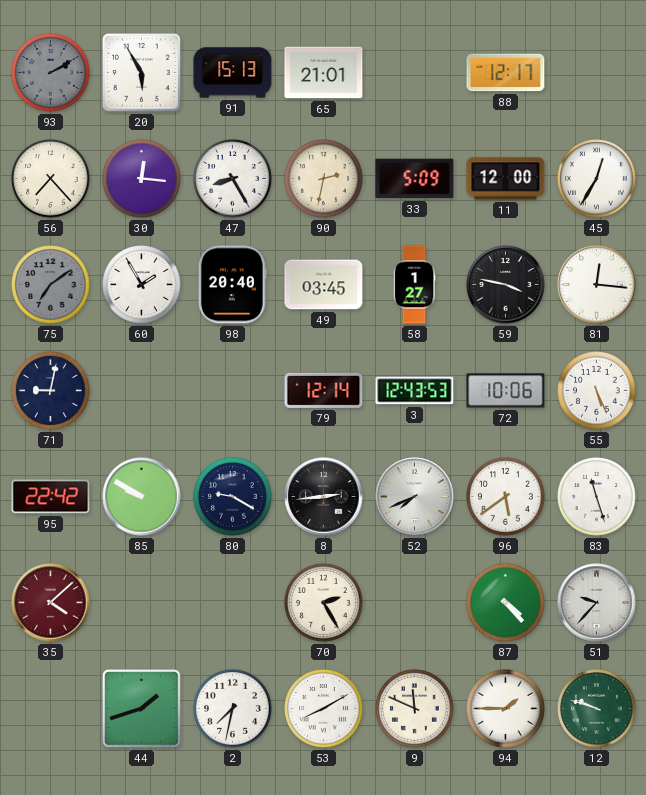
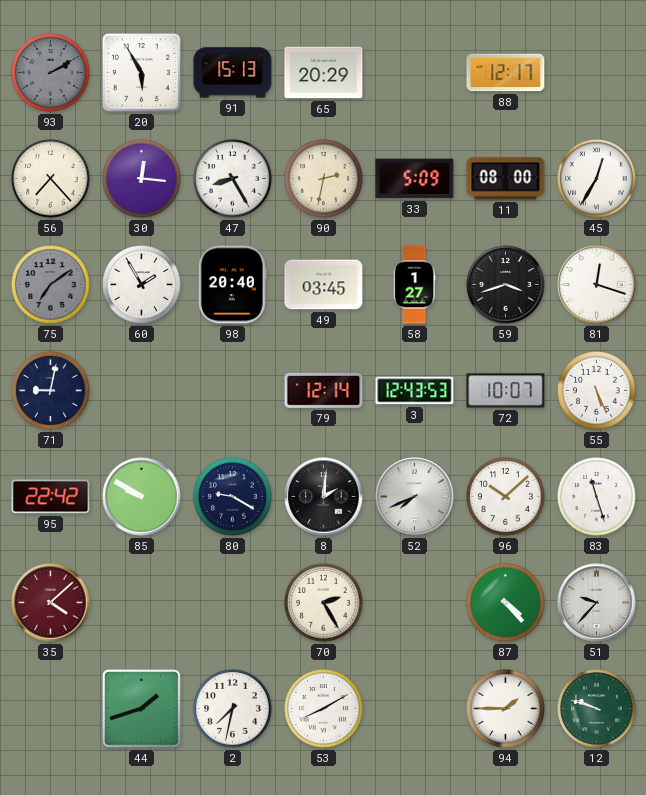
65: 21:01 -> 20:29 (324, 73)
11: 12:00 -> 08:00 (506, 179)
59: 3:47 -> 3:42 (506, 285)
81: 12:16 -> 12:18 (597, 285)
72: 10:06 -> 10:07 (506, 391)
8: 2:44 -> 2:01 (324, 497)
96: 5:39 -> 10:08 (506, 497)
9: 11:49 -> none (415, 709)
